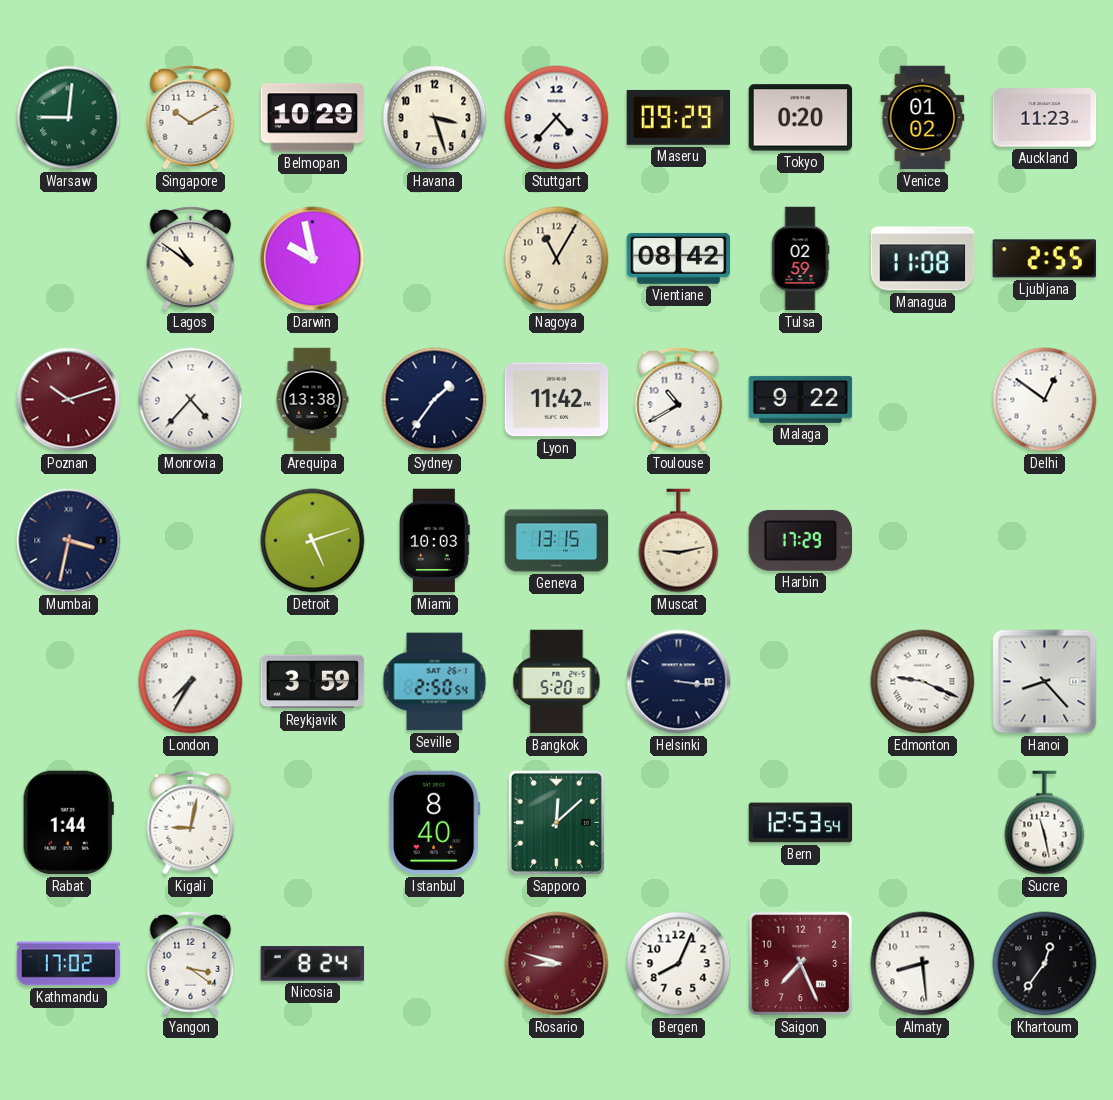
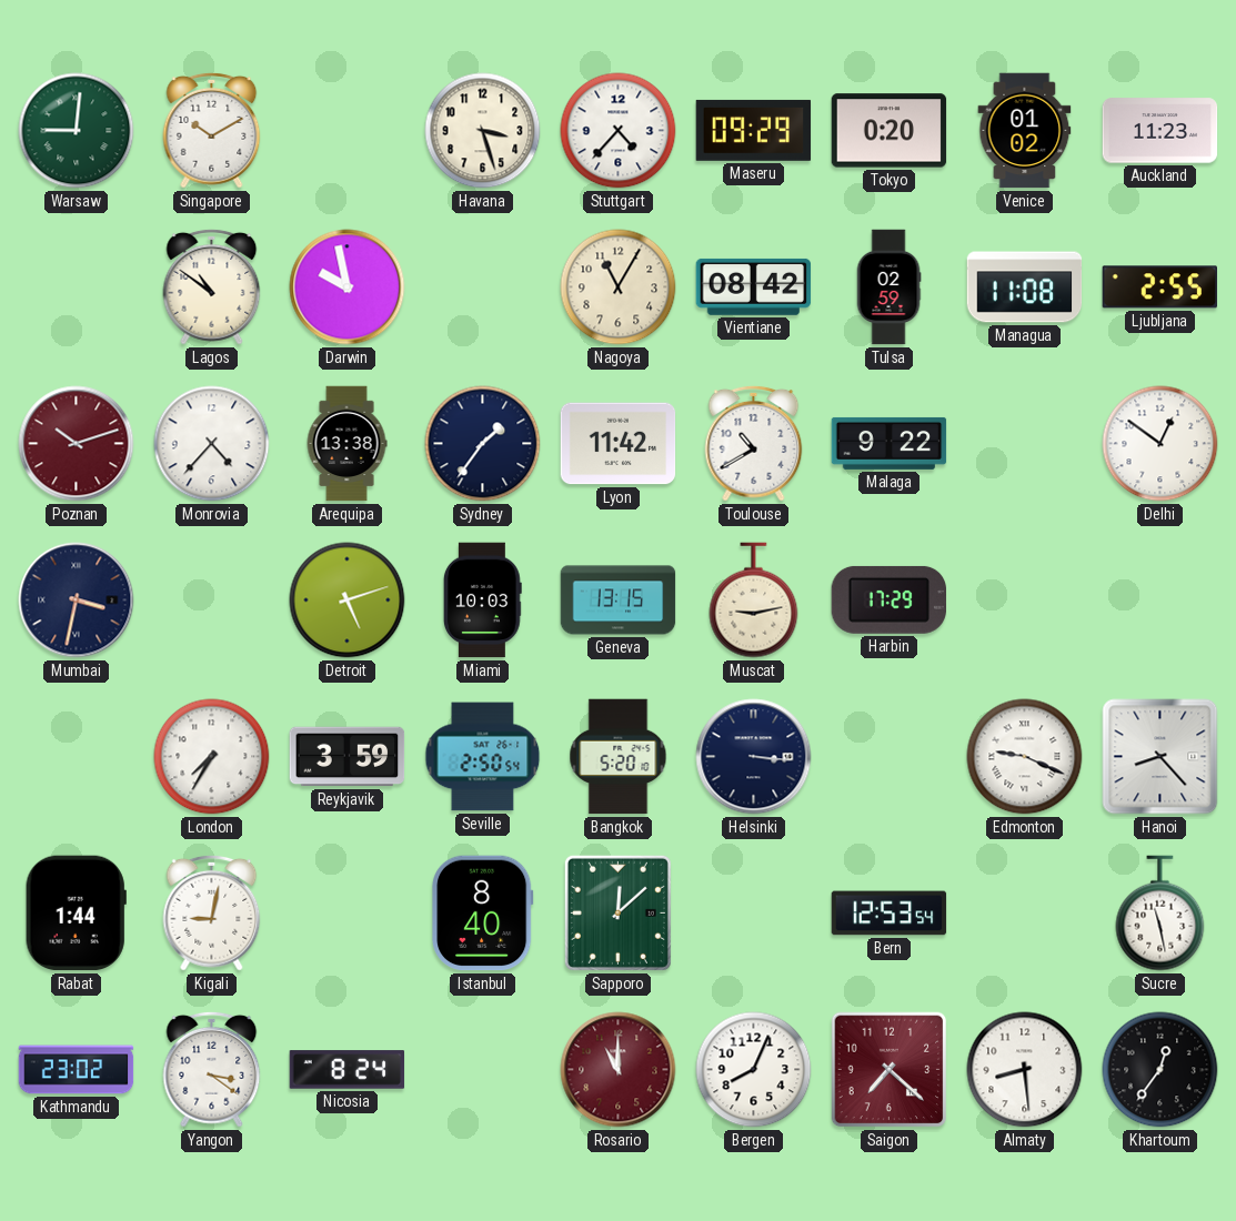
Belmopan: 10:29 -> none (313, 118)
Kathmandu: 17:02 -> 23:02 (77, 1070)
Rosario: 8:48 -> 11:00 (619, 1070)
Saigon: 7:26 -> 7:22 (890, 1070)
